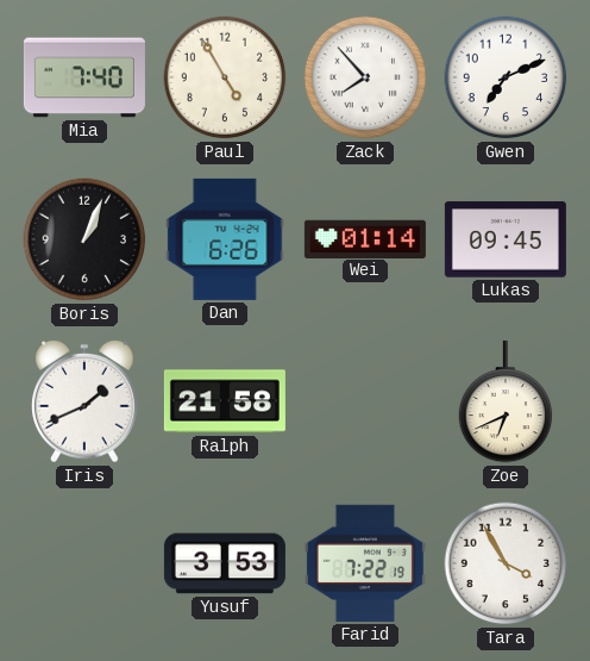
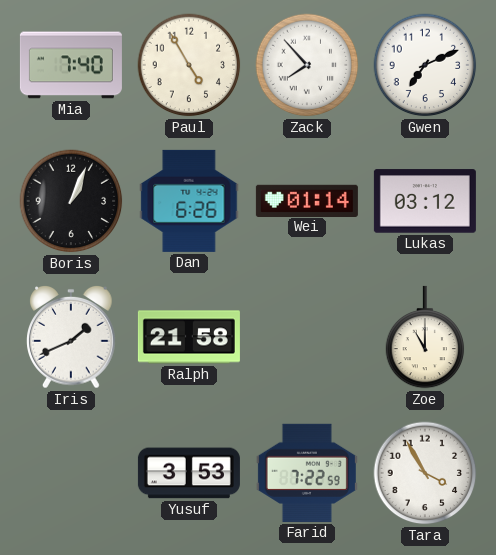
Lukas: 09:45 -> 03:12 (425, 201)
Zoe: 6:41 -> 11:00 (425, 337)
Farid: 7:22:19 -> 7:22:59 (307, 473)
